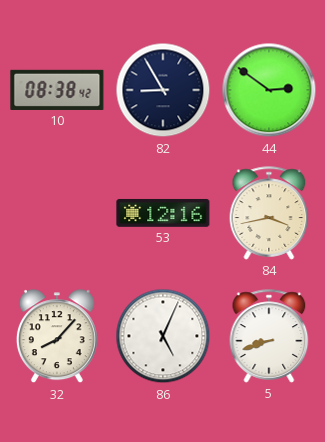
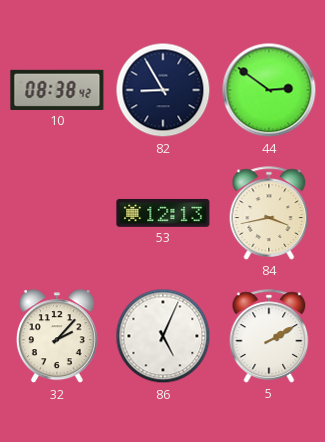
53: 12:16 -> 12:13 (163, 213)
32: 8:07 -> 2:07 (57, 337)
5: 8:42 -> 2:10 (269, 336)
